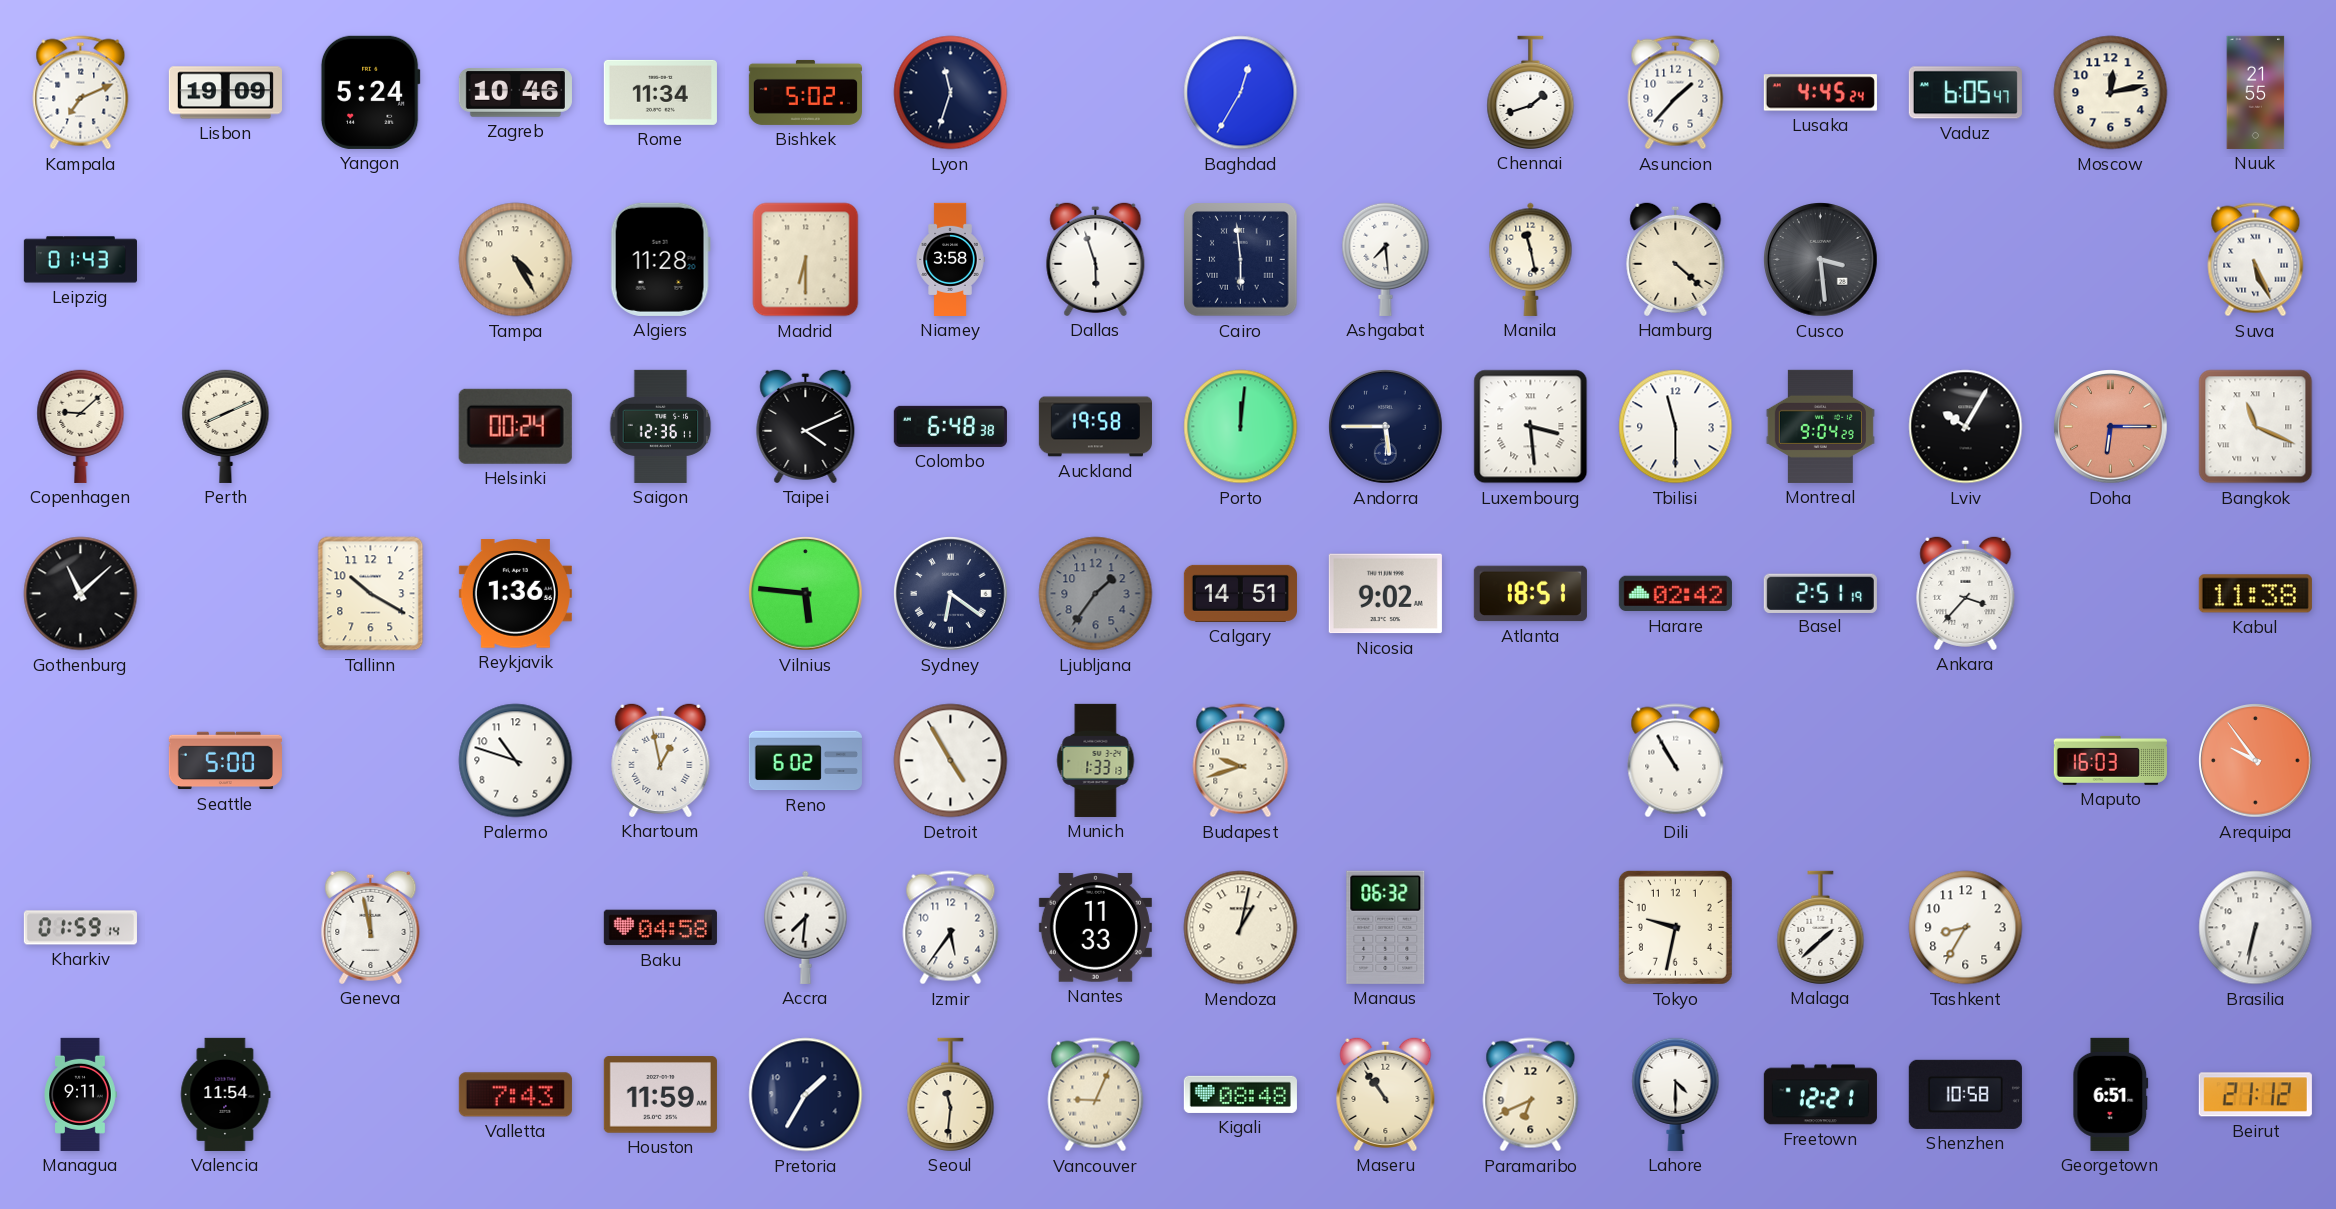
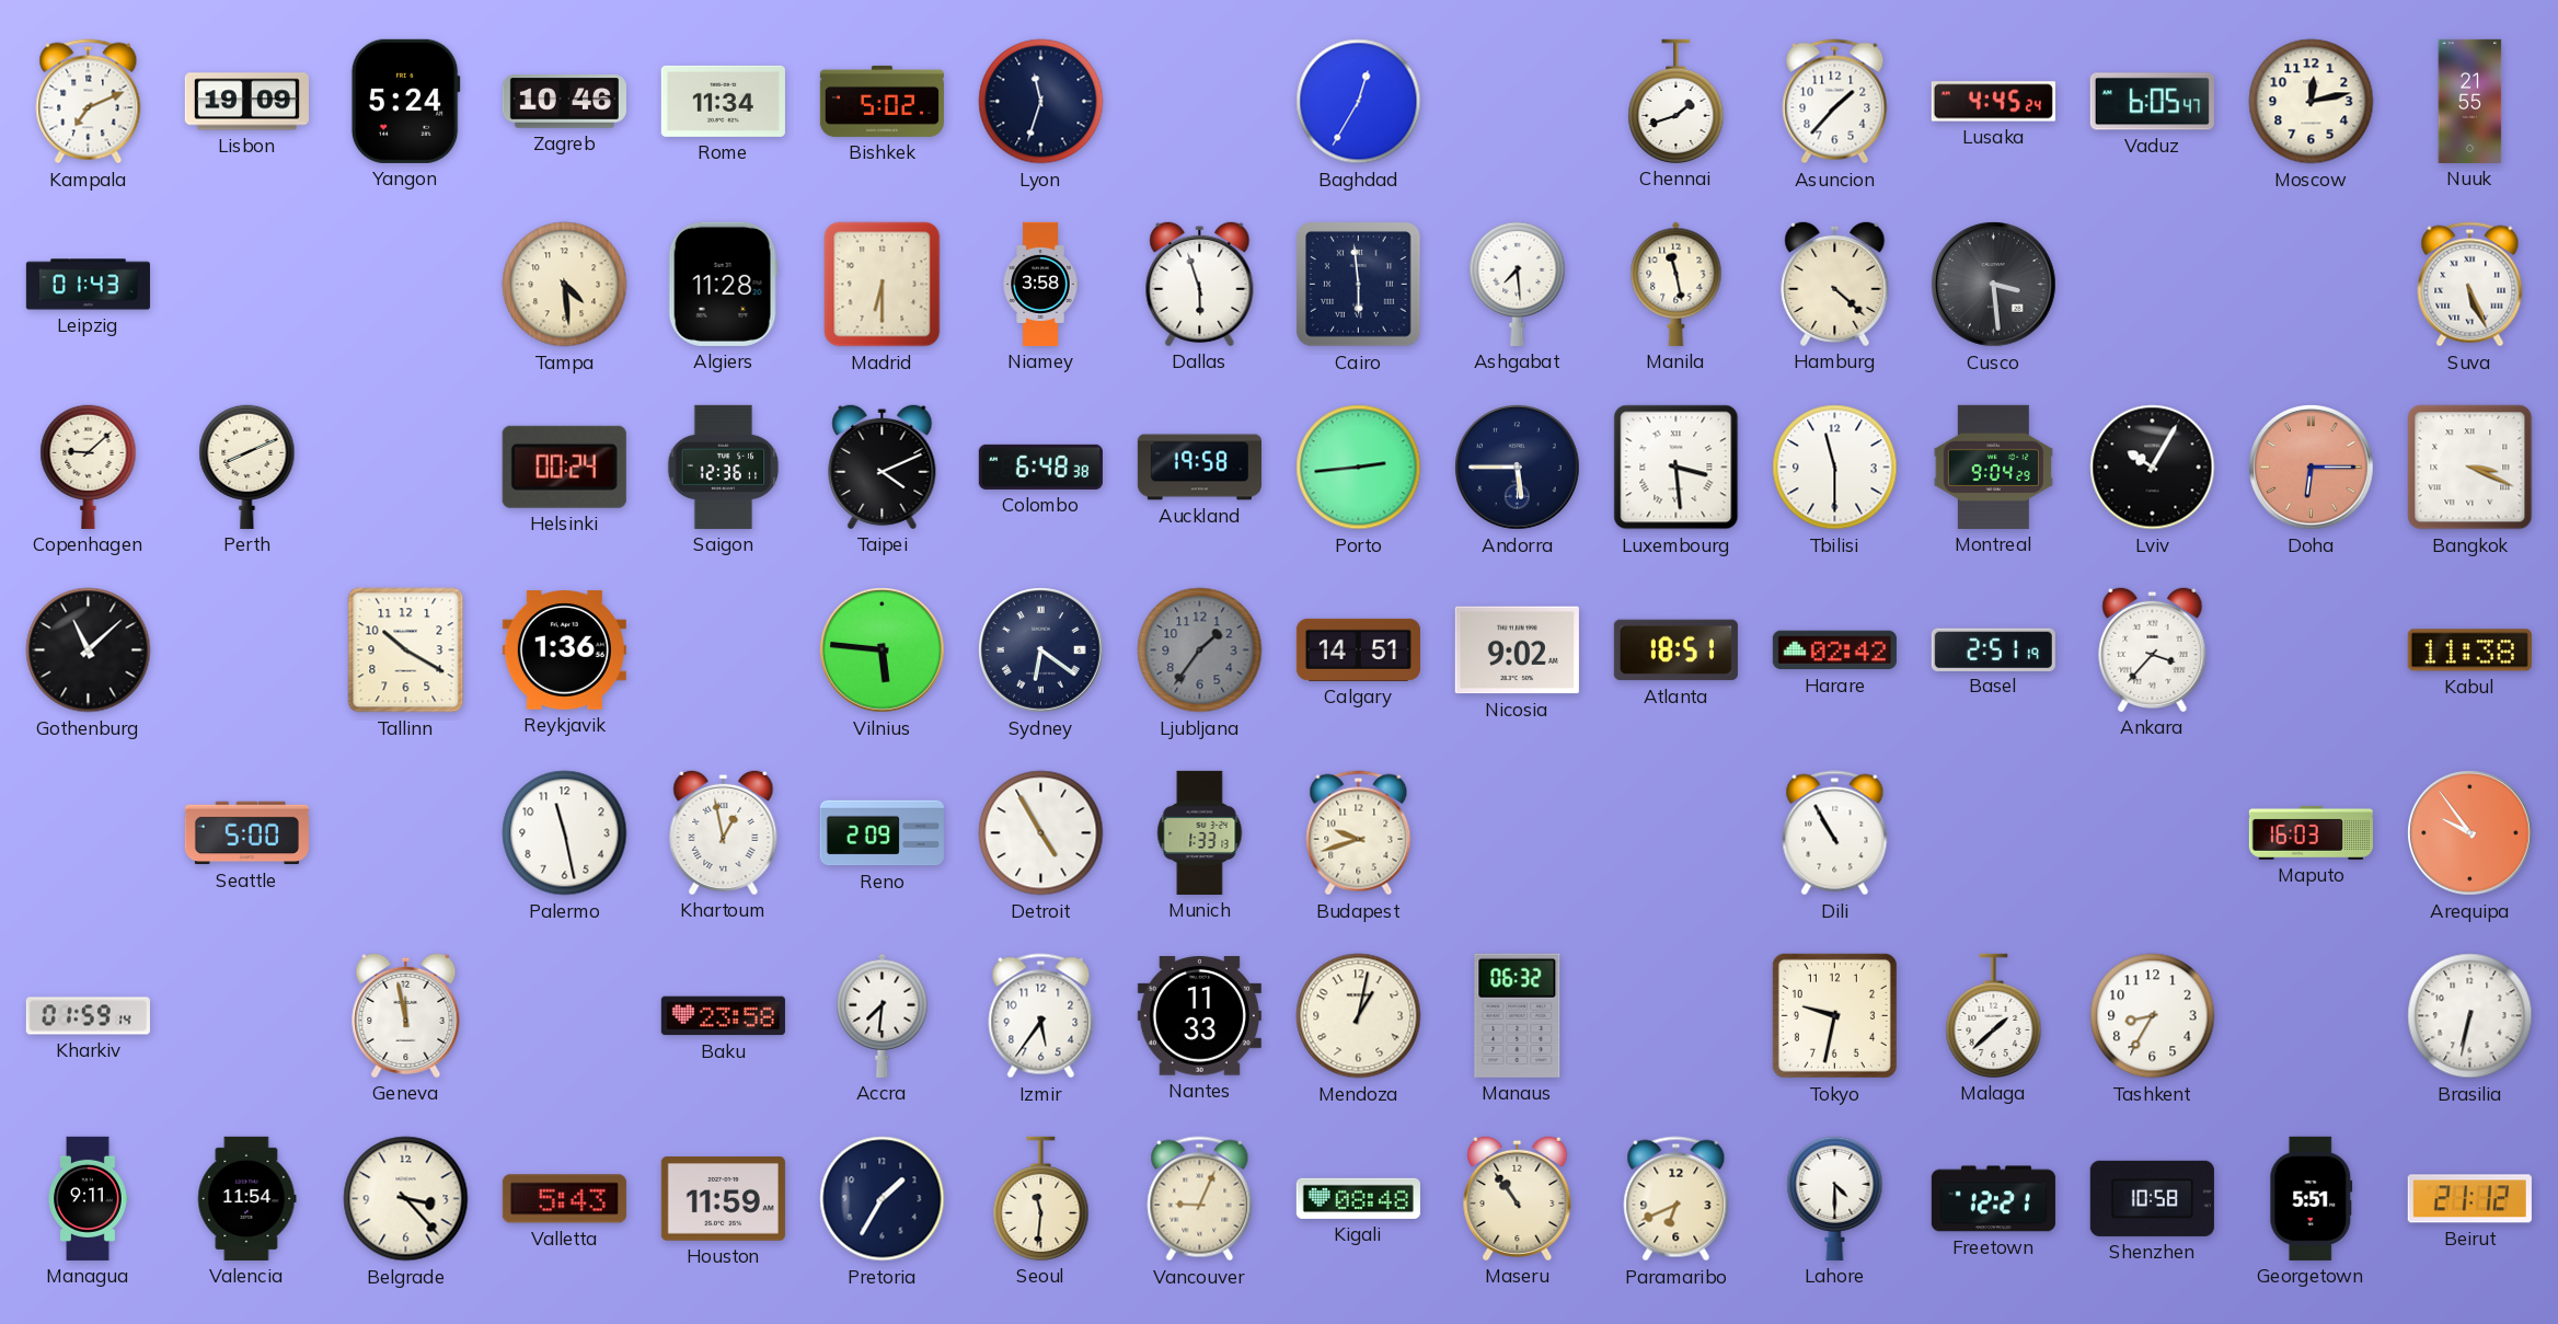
Tampa: 4:25 -> 4:29 (565, 285)
Porto: 12:01 -> 2:44 (1359, 468)
Bangkok: 11:19 -> 3:19 (2470, 468)
Palermo: 10:48 -> 11:28 (565, 833)
Reno: 6:02 -> 2:09 (882, 833)
Baku: 04:58 -> 23:58 (723, 1016)
Belgrade: none -> 3:23 (406, 1199)
Valletta: 7:43 -> 5:43 (564, 1199)
Georgetown: 6:51 -> 5:51 (2312, 1198)
